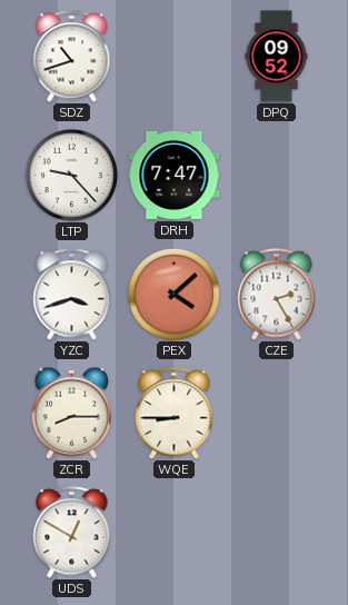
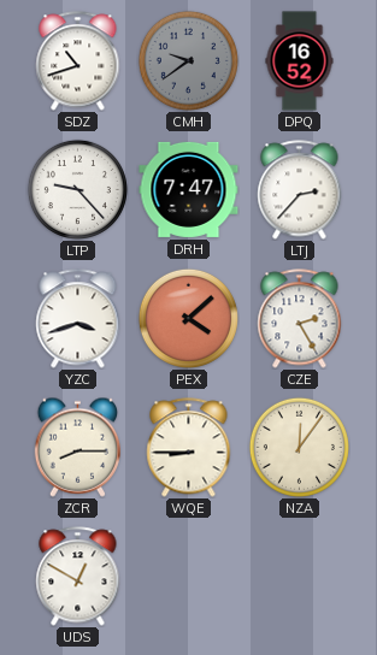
CMH: none -> 9:39 (188, 60)
DPQ: 09:52 -> 16:52 (300, 61)
LTJ: none -> 2:37 (300, 190)
NZA: none -> 12:06 (299, 447)
